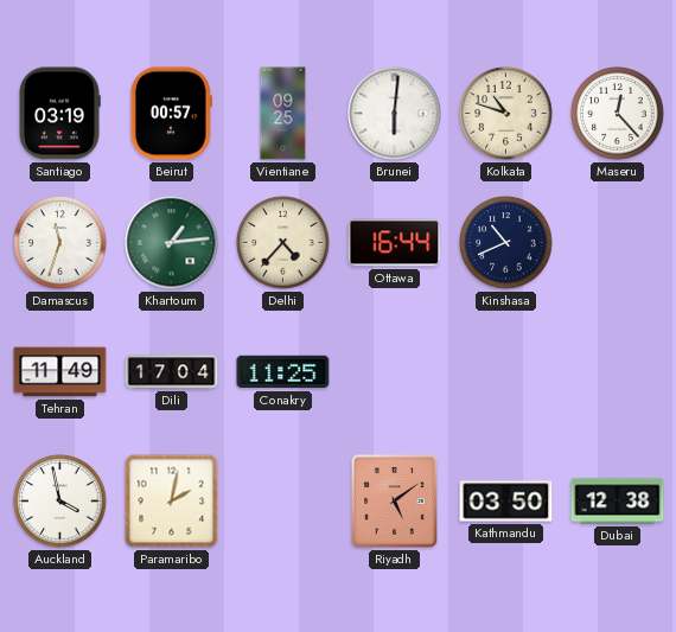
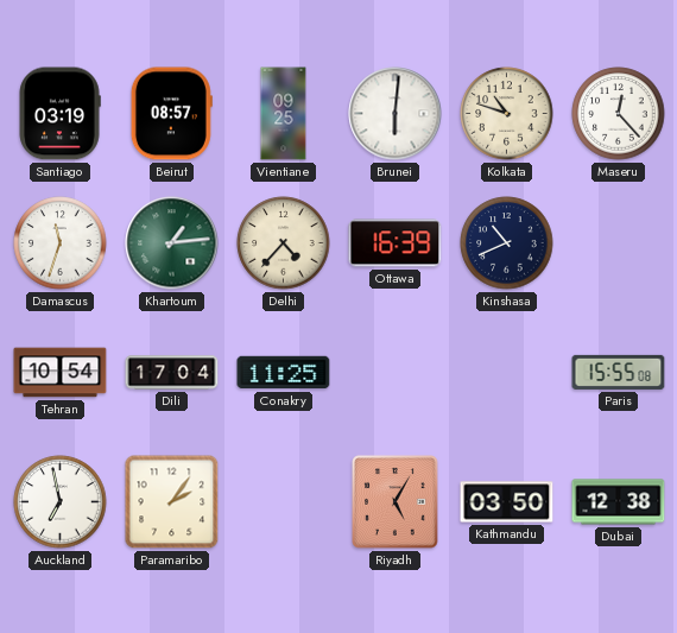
Beirut: 00:57 -> 08:57 (171, 114)
Ottawa: 16:44 -> 16:39 (396, 243)
Tehran: 11:49 -> 10:54 (61, 373)
Paris: none -> 15:55 (619, 372)
Auckland: 3:58 -> 6:58 (61, 502)
Paramaribo: 2:02 -> 2:06 (172, 502)
Riyadh: 5:09 -> 5:05 (396, 502)
